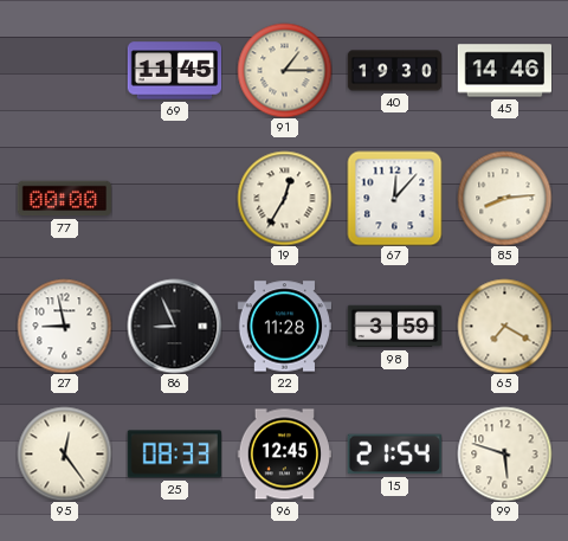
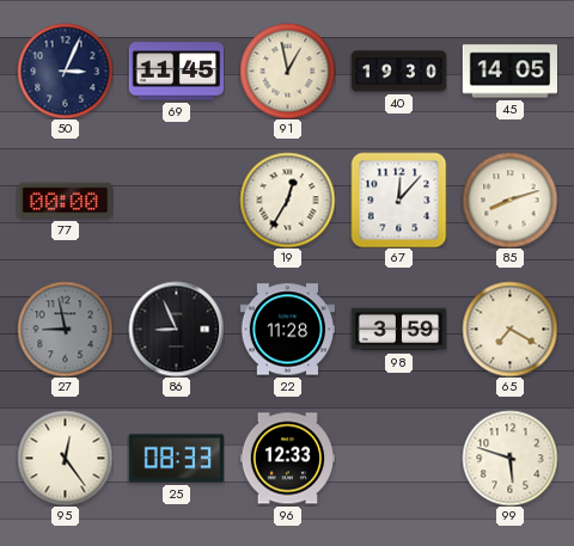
50: none -> 3:04 (65, 70)
91: 1:15 -> 12:58 (287, 70)
45: 14:46 -> 14:05 (509, 72)
85: 8:14 -> 8:12 (509, 200)
27 dial: white -> grey (65, 329)
96: 12:45 -> 12:33 (287, 459)
15: 21:54 -> none (394, 455)
